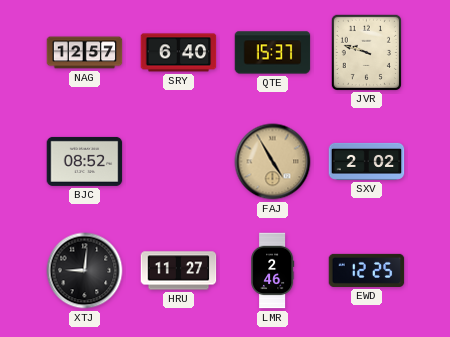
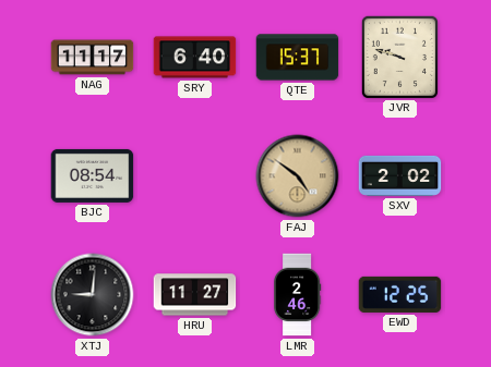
NAG: 12:57 -> 11:17 (93, 58)
BJC: 08:52 -> 08:54 (93, 175)
FAJ: 4:55 -> 4:51 (298, 176)
